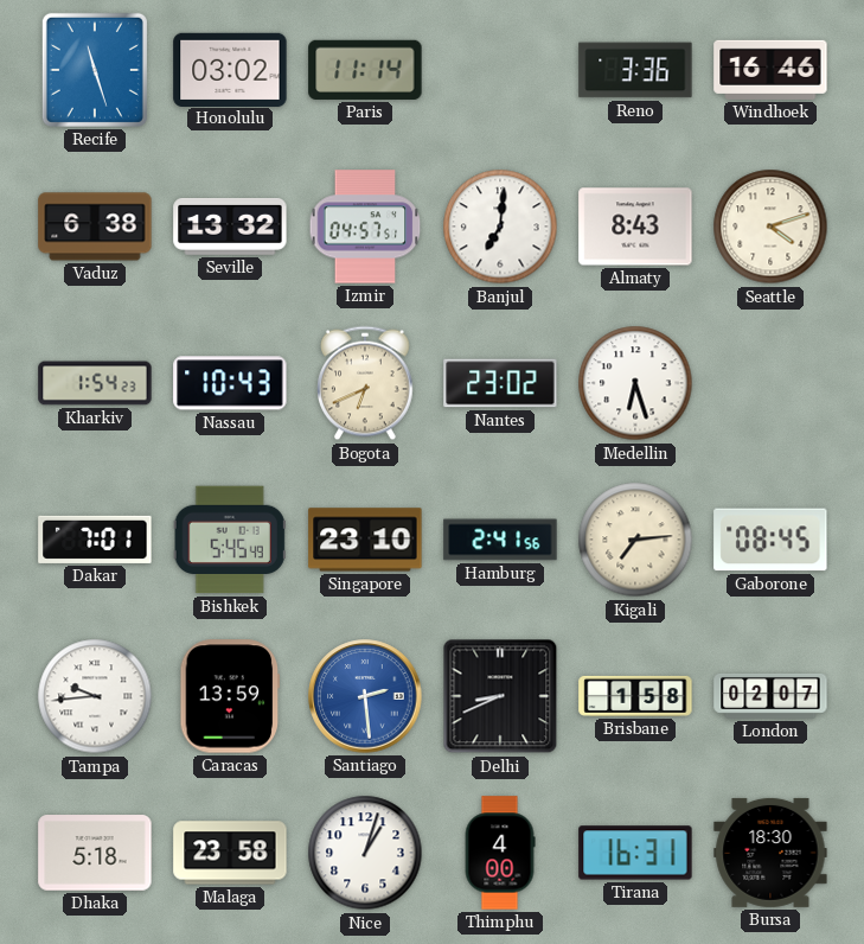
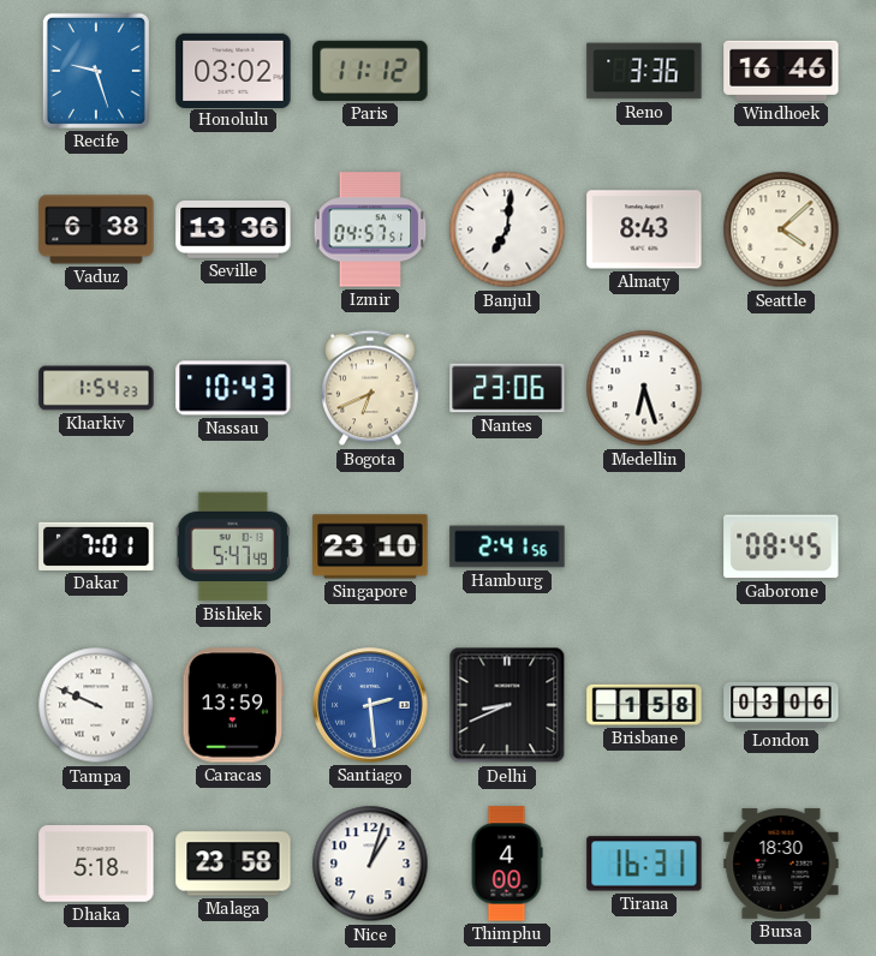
Recife: 11:27 -> 9:27 (96, 71)
Paris: 11:14 -> 11:12 (370, 71)
Seville: 13:32 -> 13:36 (233, 229)
Seattle: 4:12 -> 4:08 (781, 229)
Nantes: 23:02 -> 23:06 (507, 388)
Bishkek: 5:45 -> 5:47 (233, 546)
Kigali: 7:14 -> none (635, 540)
Tampa: 9:44 -> 9:49 (96, 705)
London: 02:07 -> 03:06 (781, 705)
